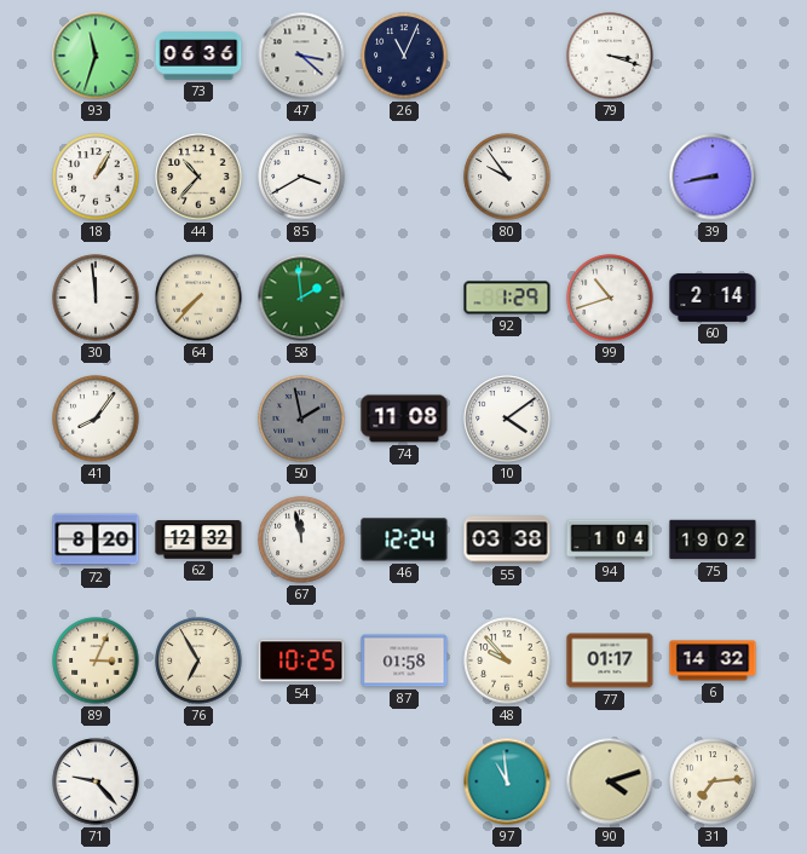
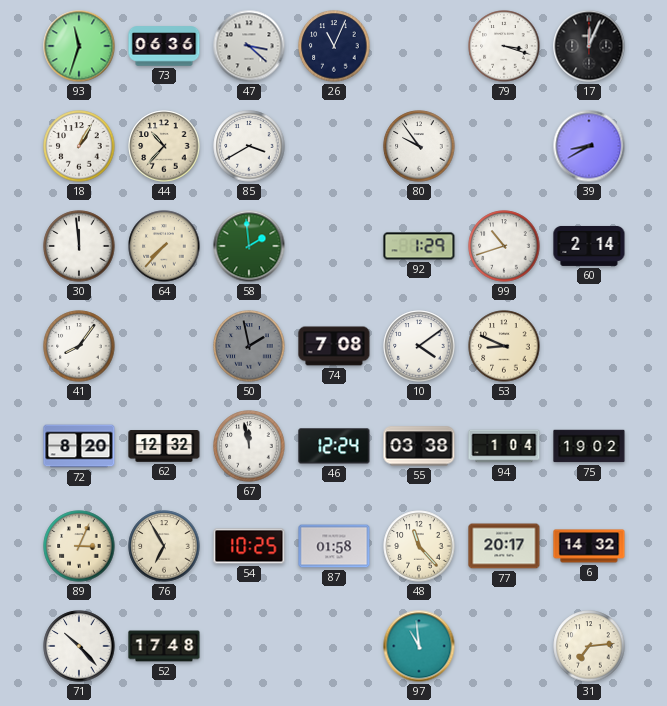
17: none -> 12:04 (589, 46)
39: 8:43 -> 8:40 (589, 146)
74: 11:08 -> 7:08 (334, 346)
53: none -> 8:49 (504, 346)
48: 9:53 -> 11:23 (419, 546)
77: 01:17 -> 20:17 (504, 546)
71: 9:23 -> 10:23 (79, 646)
52: none -> 17:48 (164, 646)
90: 4:12 -> none (610, 781)
